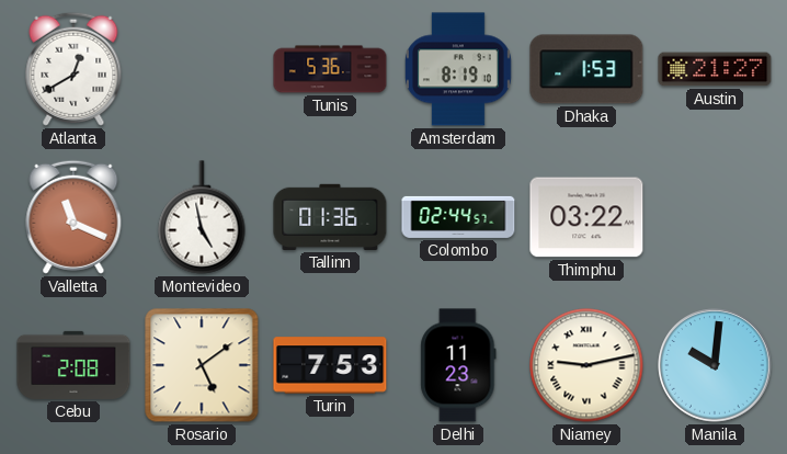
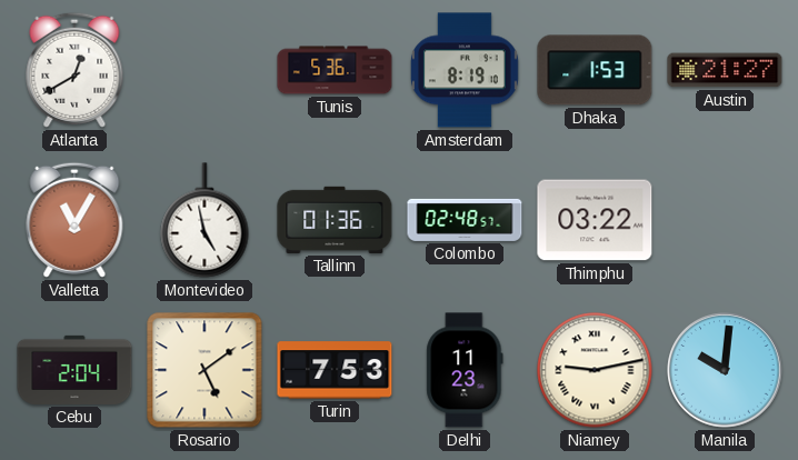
Valletta: 11:19 -> 11:05 (74, 220)
Colombo: 02:44 -> 02:48 (465, 220)
Cebu: 2:08 -> 2:04 (74, 370)
